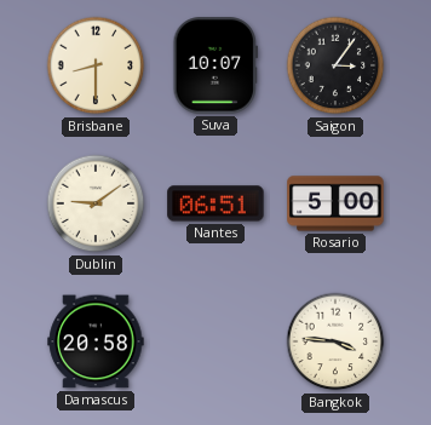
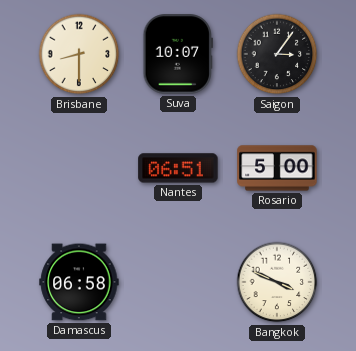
Dublin: 9:09 -> none (96, 203)
Damascus: 20:58 -> 06:58 (79, 282)
Bangkok: 3:46 -> 3:49 (277, 282)
